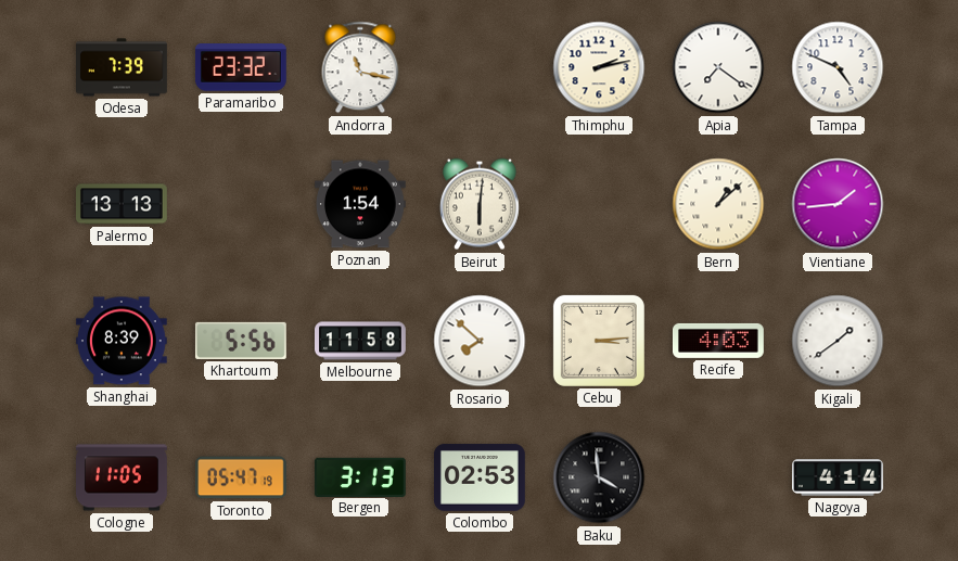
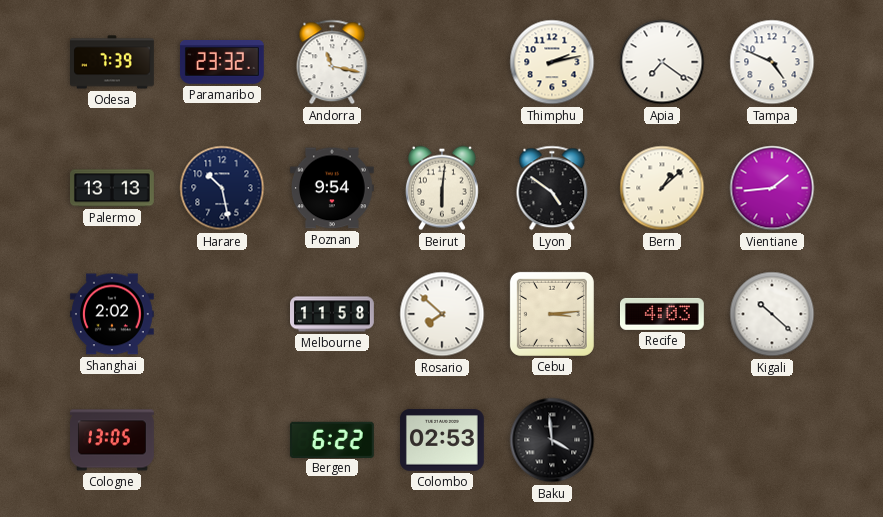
Harare: none -> 10:28 (222, 188)
Poznan: 1:54 -> 9:54 (332, 188)
Lyon: none -> 4:51 (552, 188)
Shanghai: 8:39 -> 2:02 (112, 314)
Khartoum: 5:56 -> none (241, 341)
Kigali: 1:39 -> 10:22 (772, 314)
Cologne: 11:05 -> 13:05 (113, 440)
Toronto: 05:47 -> none (241, 477)
Bergen: 3:13 -> 6:22 (332, 439)
Nagoya: 4:14 -> none (839, 477)
